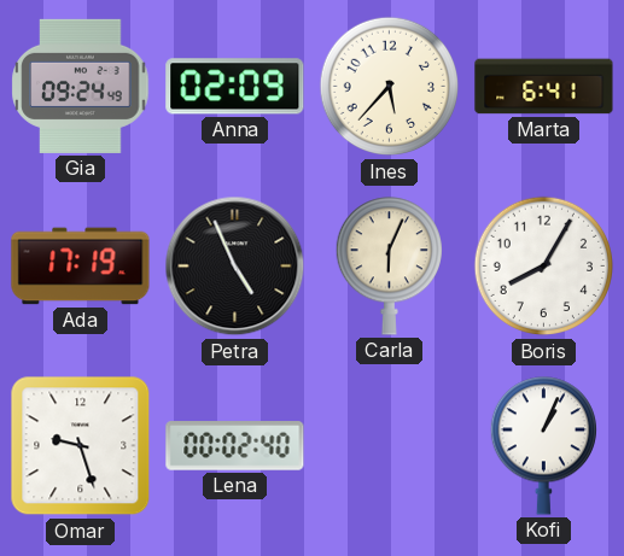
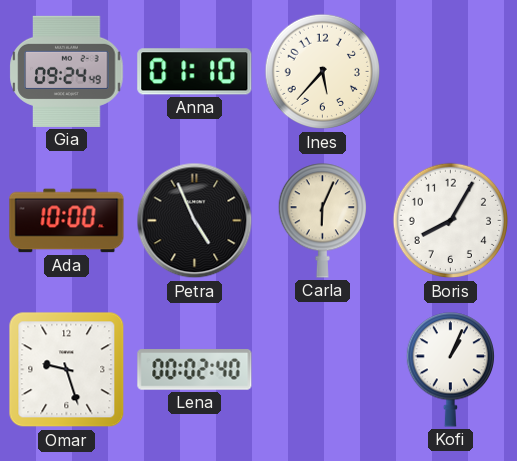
Anna: 02:09 -> 01:10 (195, 72)
Marta: 6:41 -> none (544, 87)
Ada: 17:19 -> 10:00 (67, 221)
